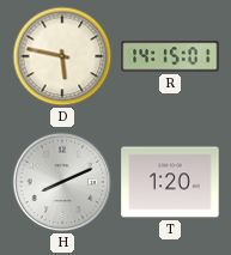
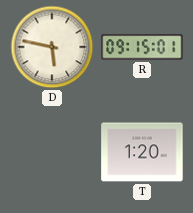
R: 14:15 -> 09:15 (142, 47)
H: 8:11 -> none (62, 182)
